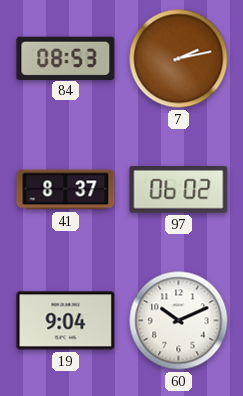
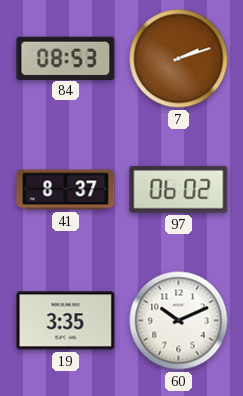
7: 2:13 -> 2:12 (179, 59)
19: 9:04 -> 3:35 (66, 321)
